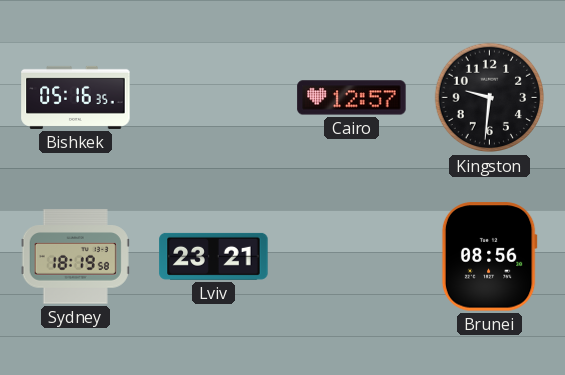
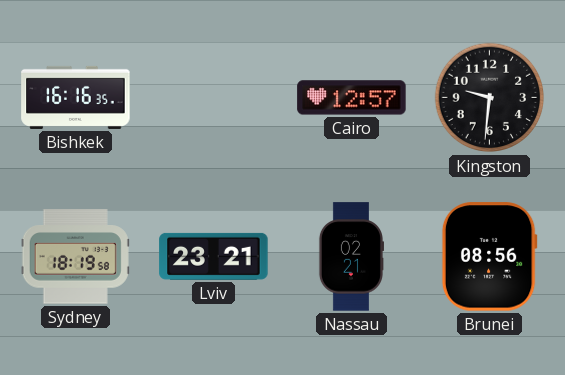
Bishkek: 05:16 -> 16:16 (76, 97)
Nassau: none -> 02:21 (350, 257)
